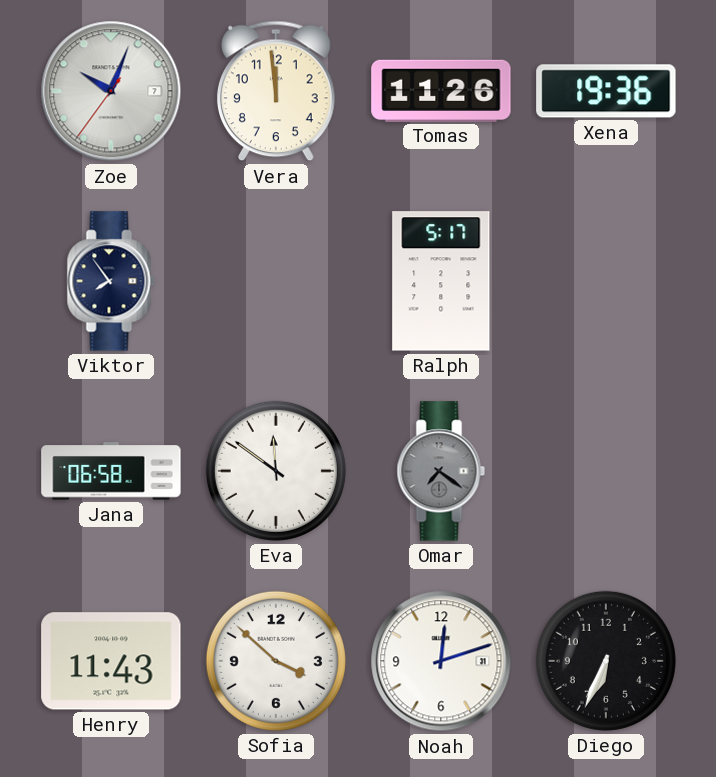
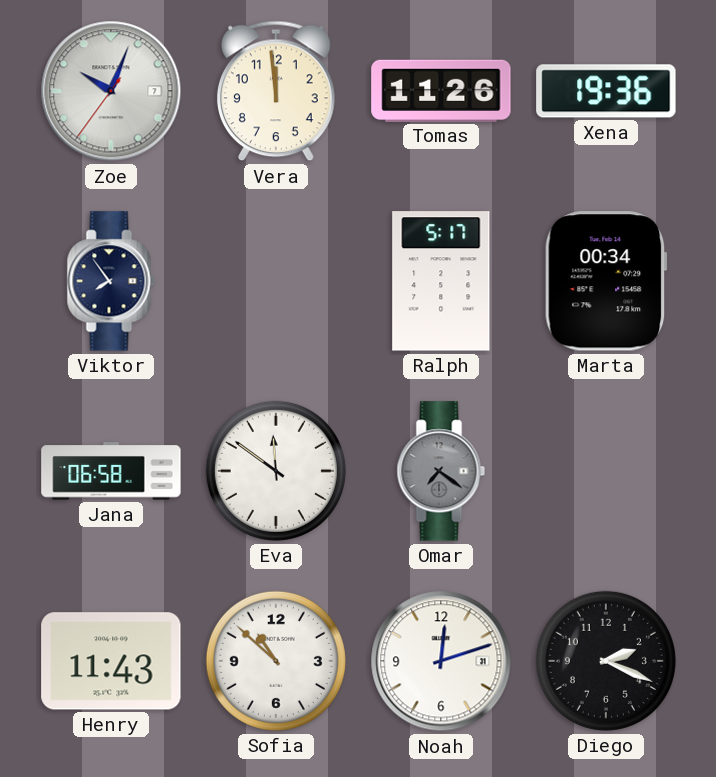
Marta: none -> 00:34 (606, 281)
Sofia: 3:52 -> 10:52 (276, 661)
Diego: 6:34 -> 2:19 (606, 661)
